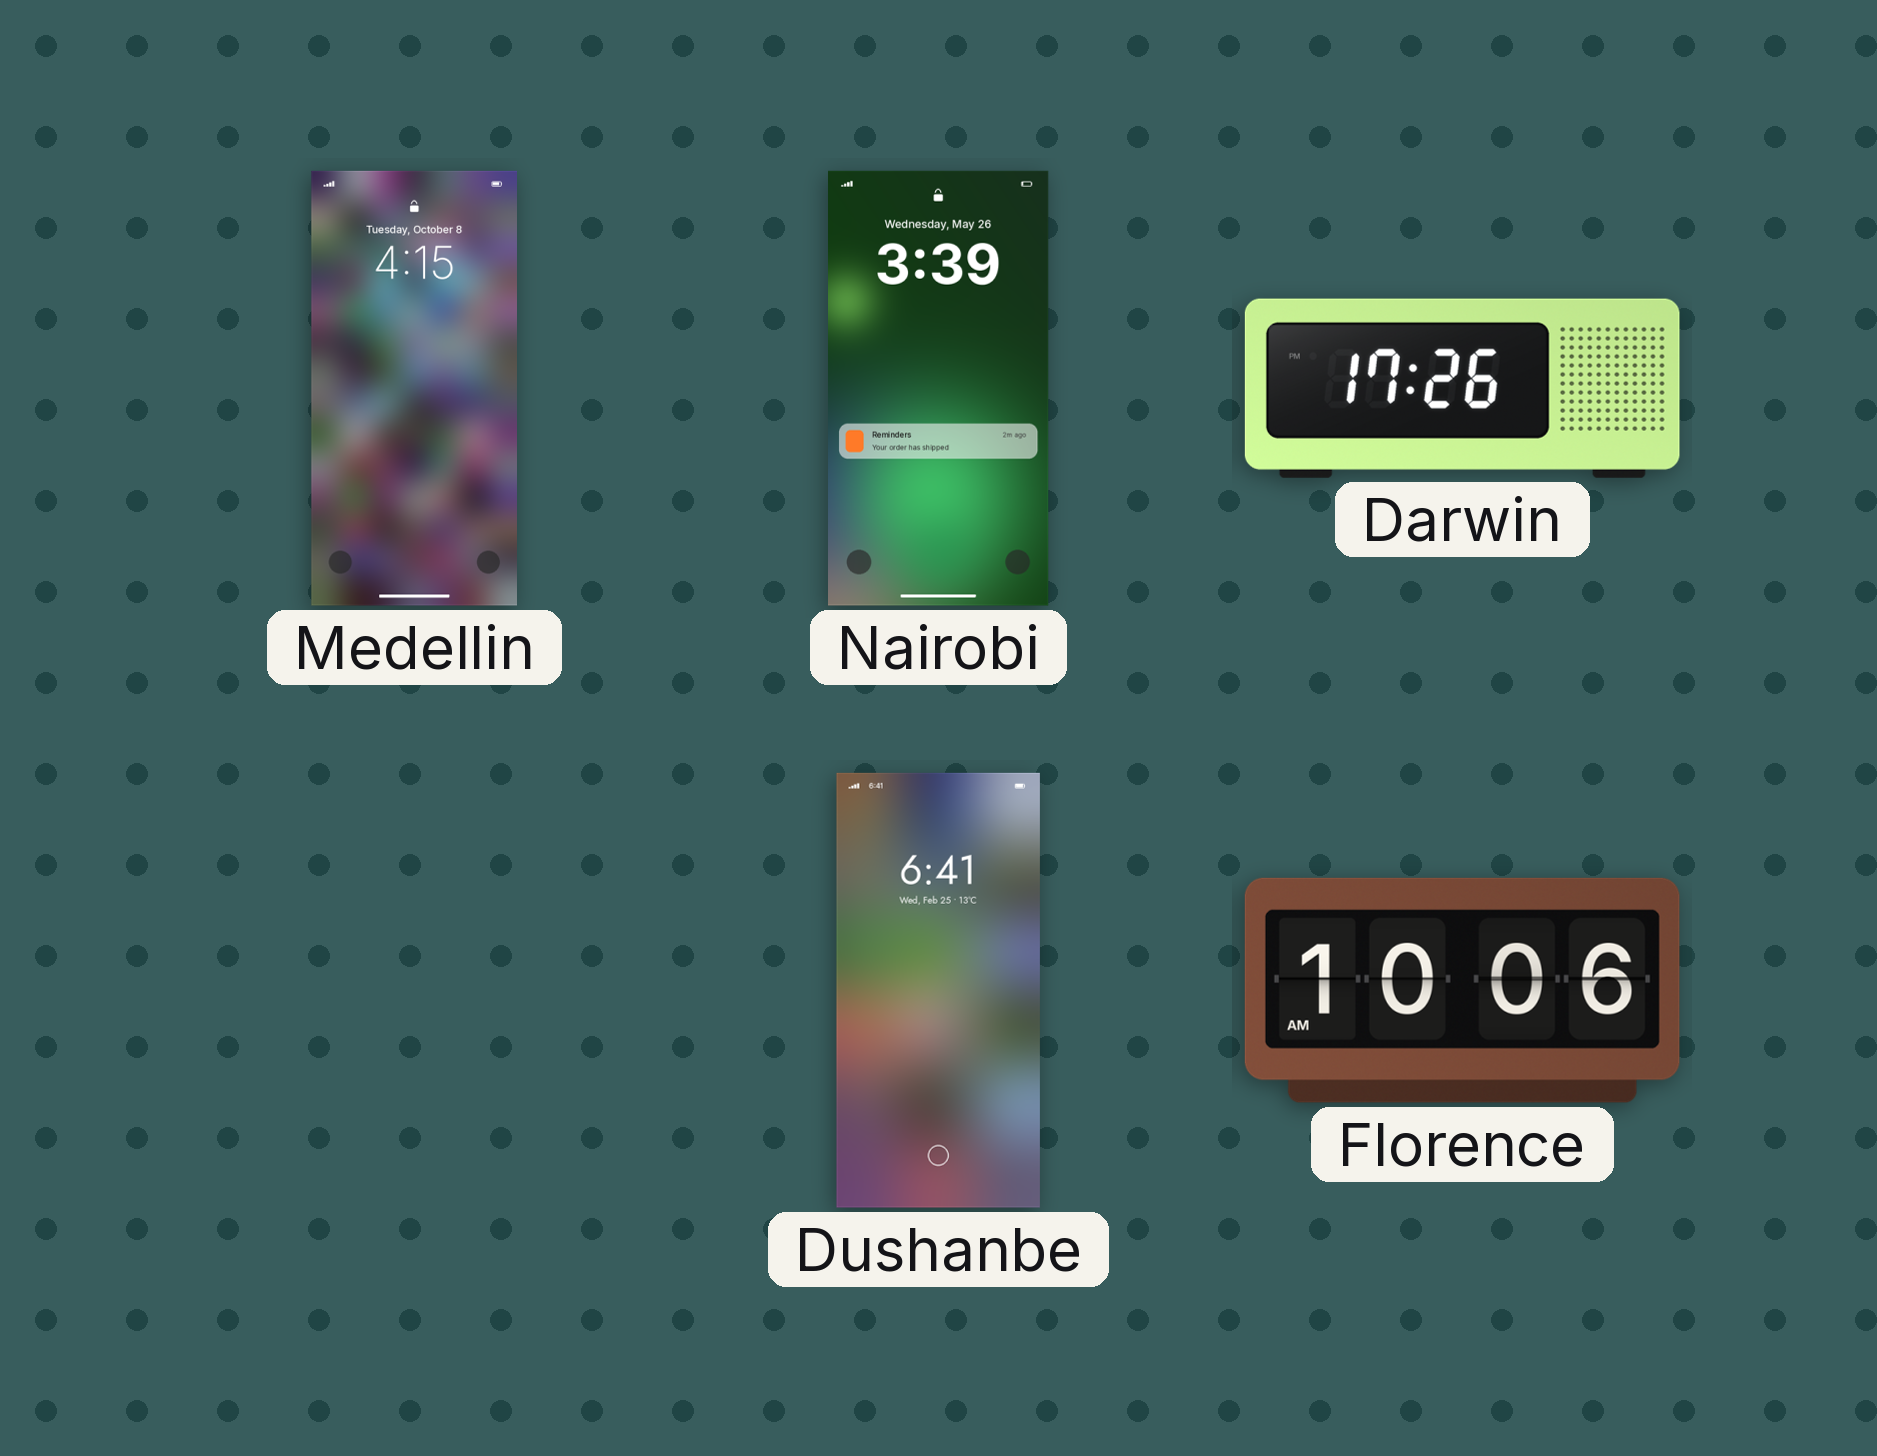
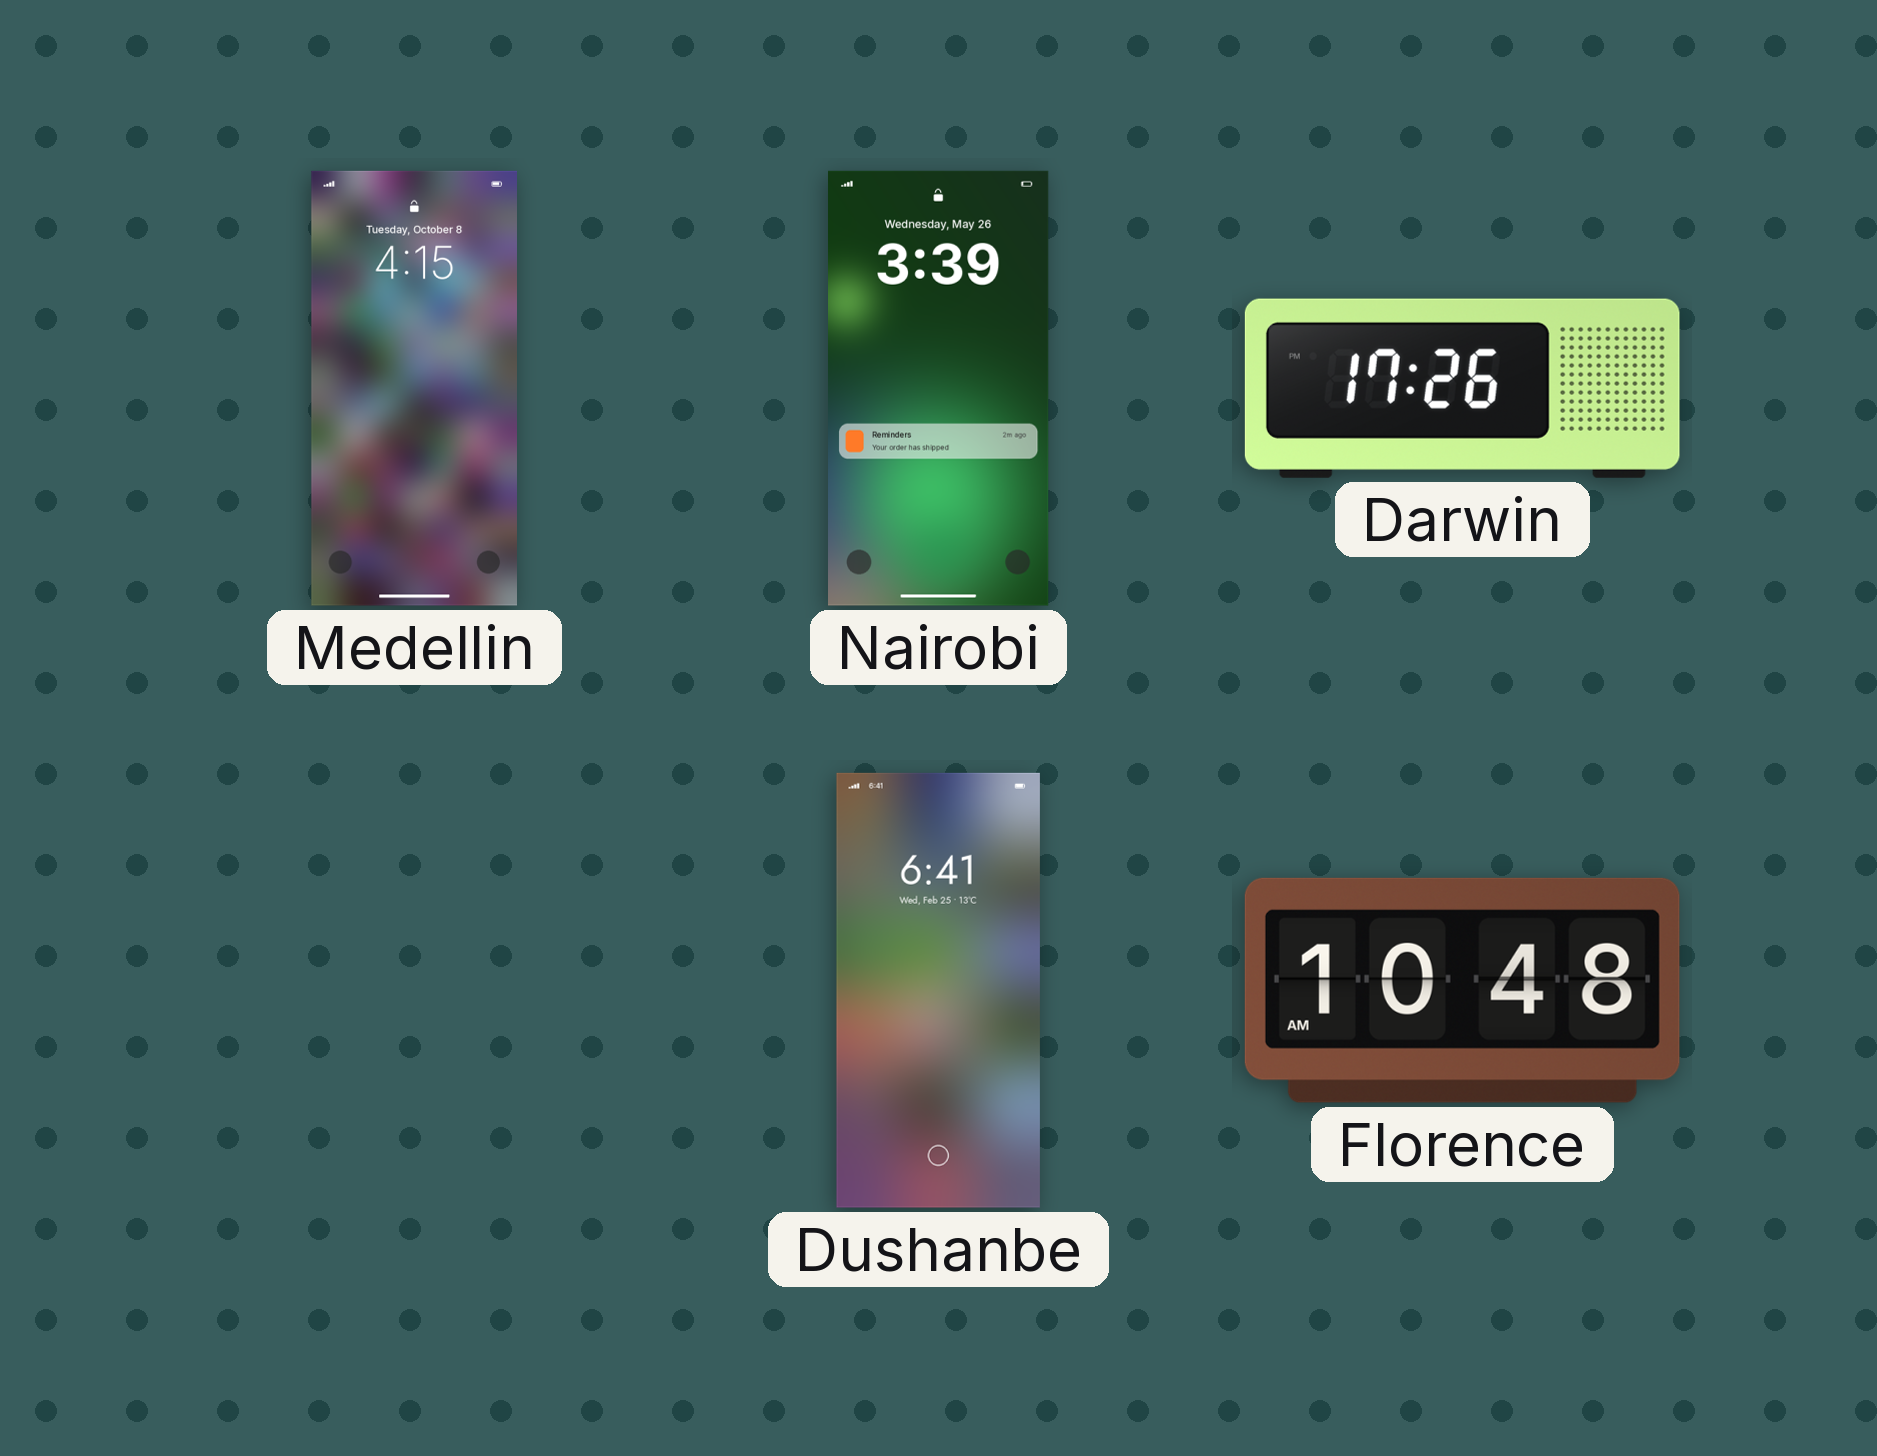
Florence: 10:06 -> 10:48 (1462, 990)
